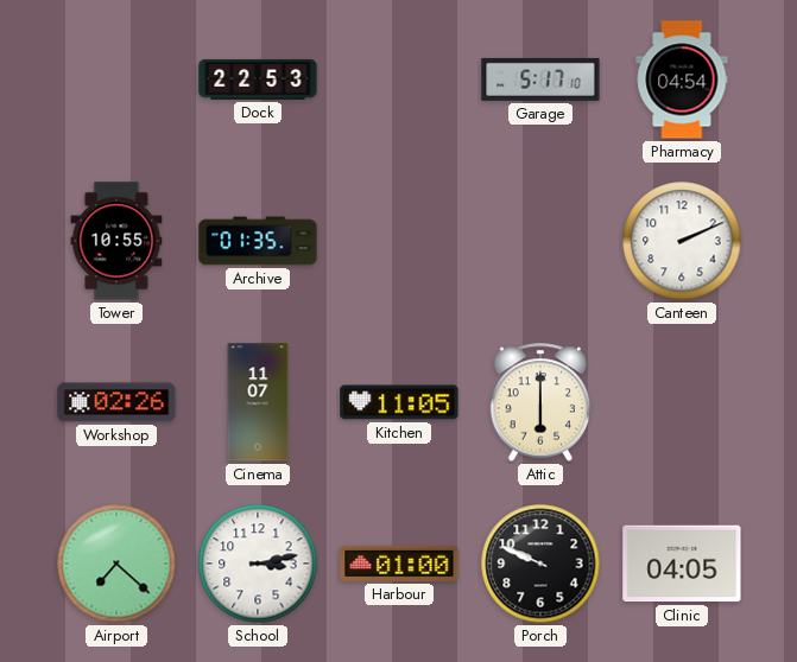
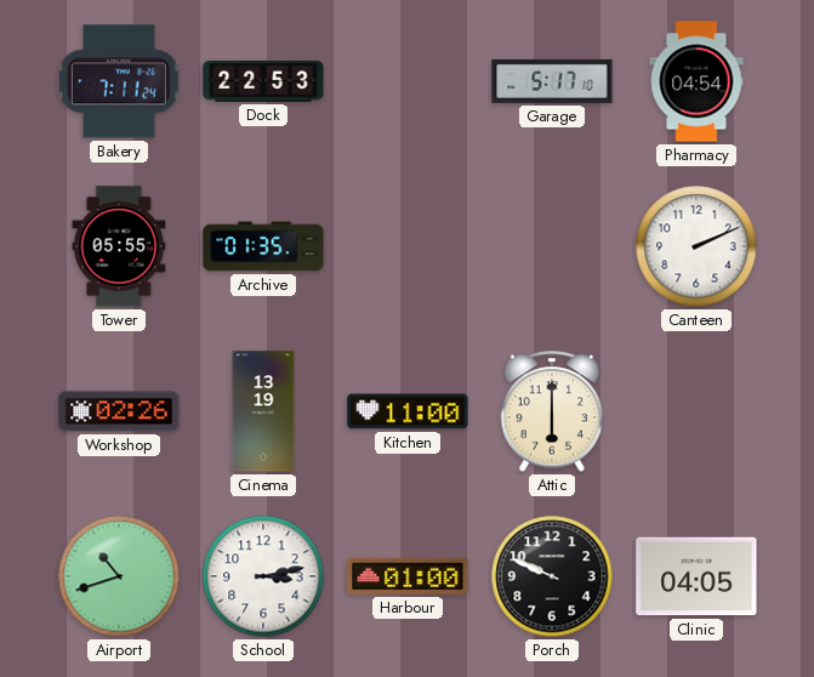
Bakery: none -> 7:11 (119, 81)
Tower: 10:55 -> 05:55 (119, 246)
Cinema: 11:07 -> 13:19 (263, 411)
Kitchen: 11:05 -> 11:00 (408, 411)
Airport: 7:22 -> 10:42 (119, 576)
